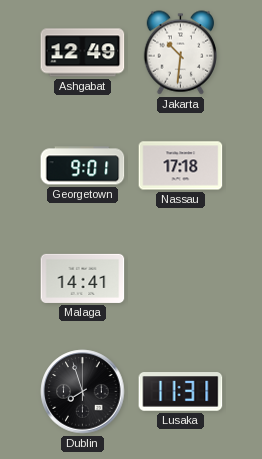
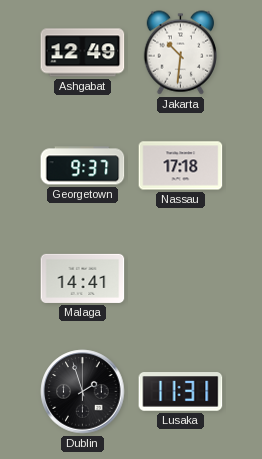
Georgetown: 9:01 -> 9:37 (83, 166)
Dublin: 7:57 -> 1:57 (83, 392)
